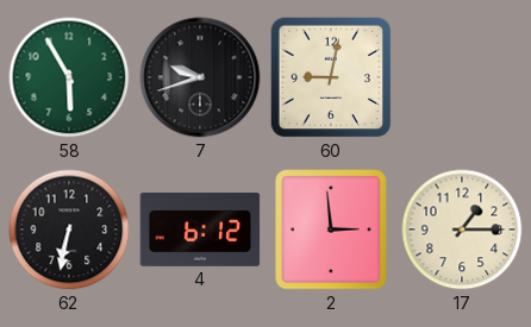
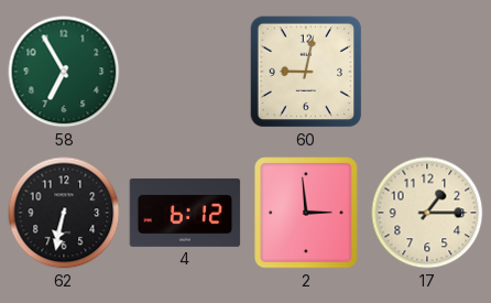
58: 5:55 -> 6:55 (64, 72)
7: 9:42 -> none (200, 77)
